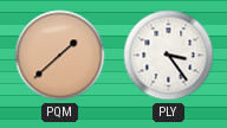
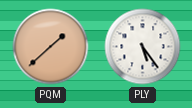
PLY: 3:24 -> 5:24 (143, 47)
